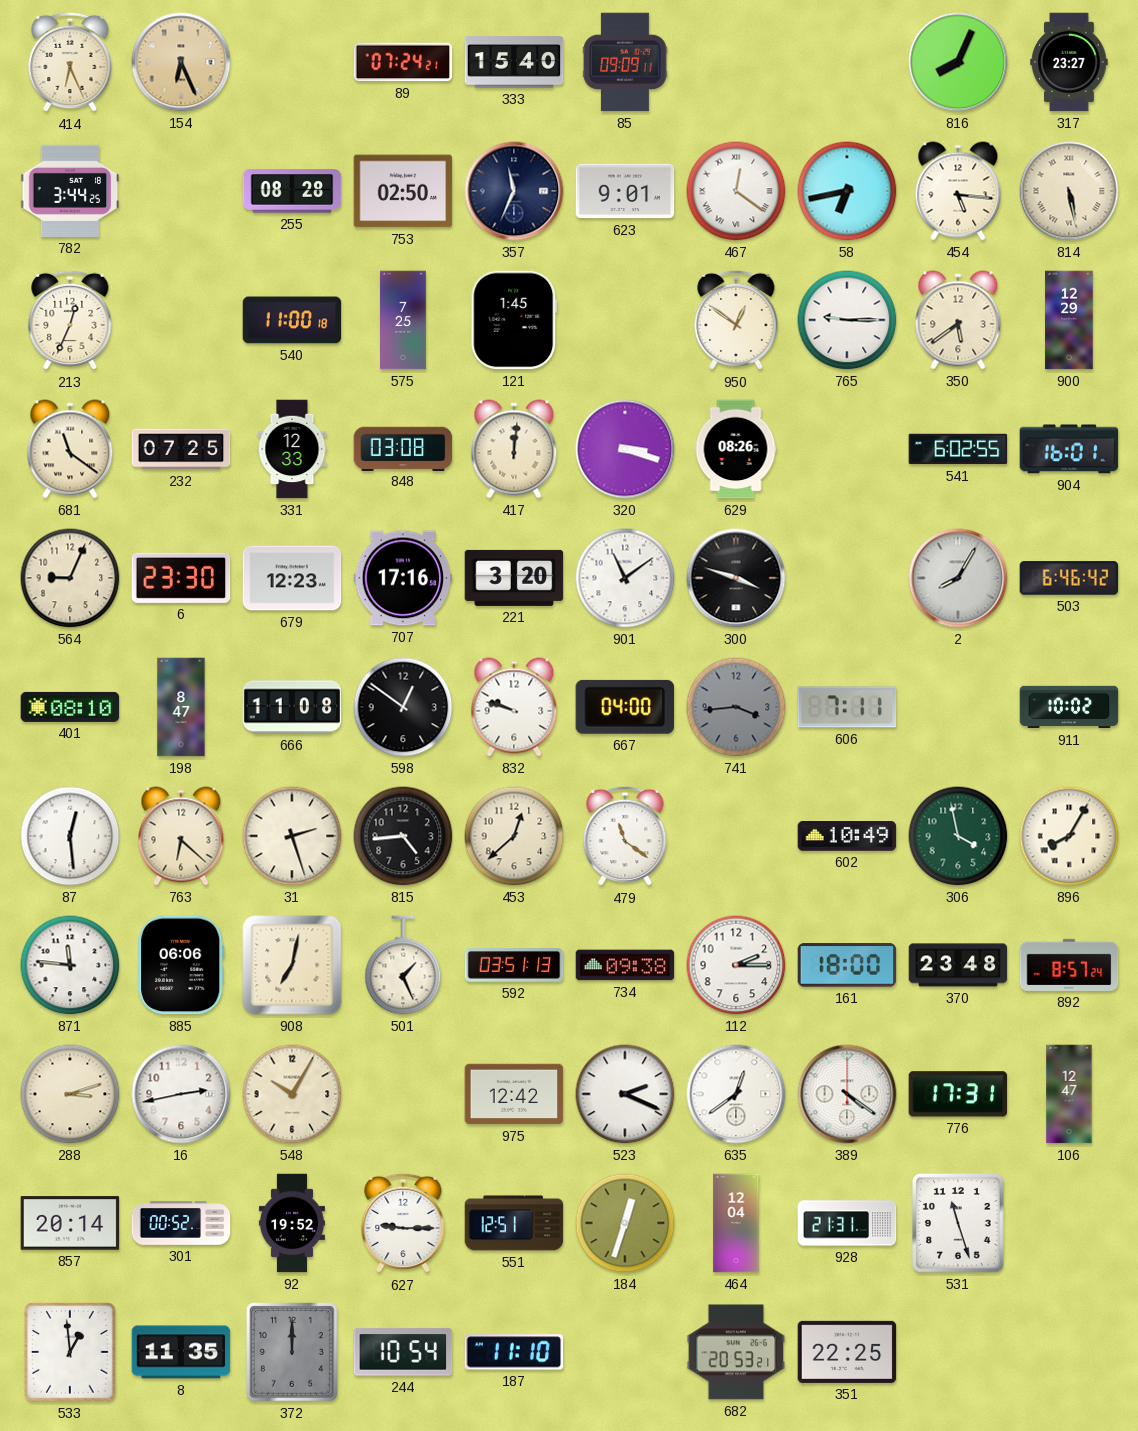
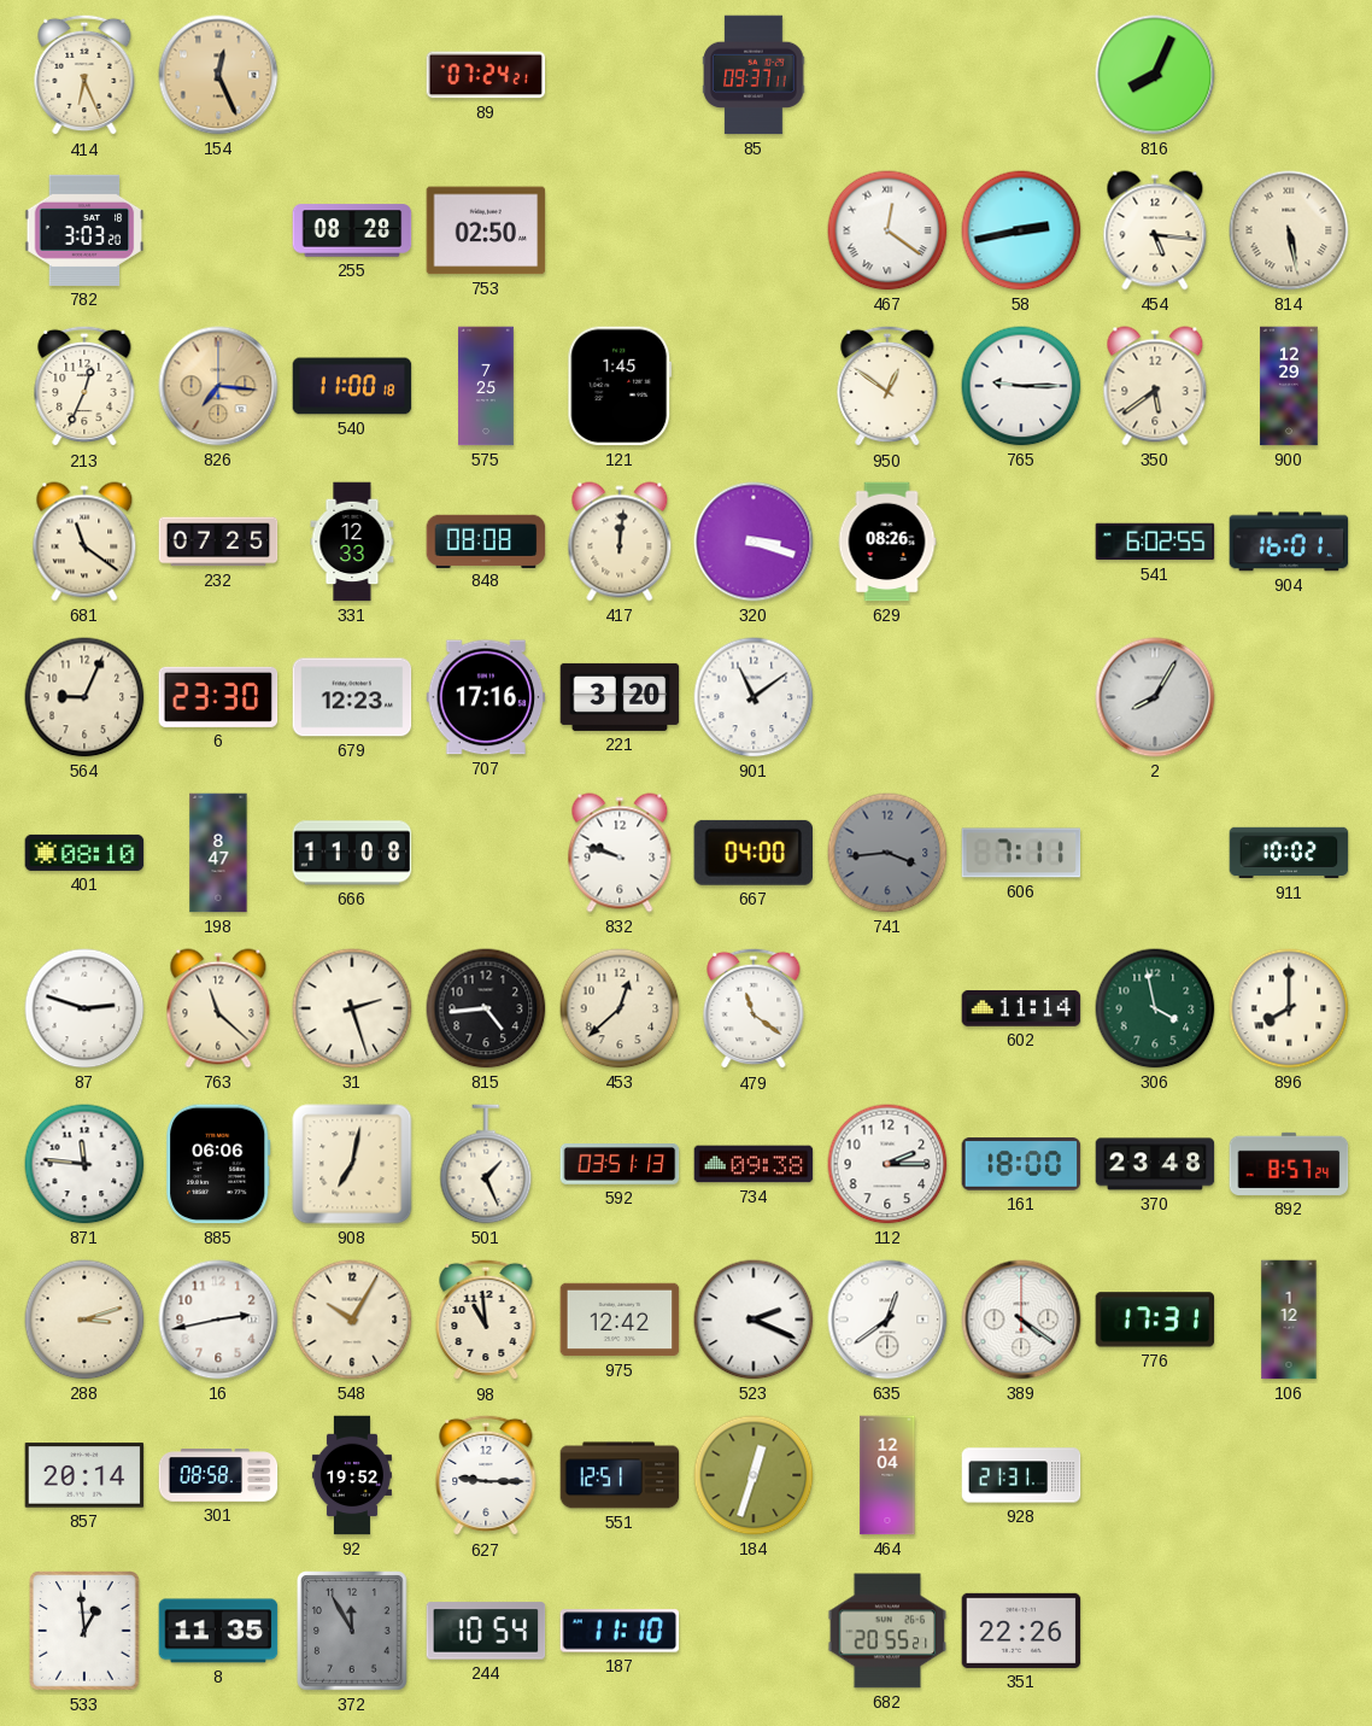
154: 6:26 -> 12:26 (218, 75)
333: 15:40 -> none (514, 62)
85: 09:09 -> 09:37 (754, 75)
317: 23:27 -> none (1069, 62)
782: 3:44 -> 3:03 (84, 230)
357: 11:34 -> none (514, 191)
623: 9:01 -> none (625, 191)
58: 6:43 -> 2:43 (1021, 230)
826: none -> 7:16 (218, 386)
848: 03:08 -> 08:08 (486, 540)
300: 3:48 -> none (736, 578)
503: 6:46 -> none (1069, 578)
598: 12:51 -> none (403, 707)
87: 12:29 -> 2:48 (84, 1008)
763: 6:22 -> 11:22 (218, 1008)
602: 10:49 -> 11:14 (1021, 1010)
896: 8:05 -> 8:00 (1289, 1008)
98: none -> 10:59 (486, 1320)
106: 12:47 -> 1:12 (1289, 1320)
301: 00:52 -> 08:58 (218, 1475)
531: 11:27 -> none (959, 1224)
372: 12:00 -> 11:55 (353, 1632)
682: 20:53 -> 20:55 (887, 1631)
351: 22:25 -> 22:26 (1021, 1631)
